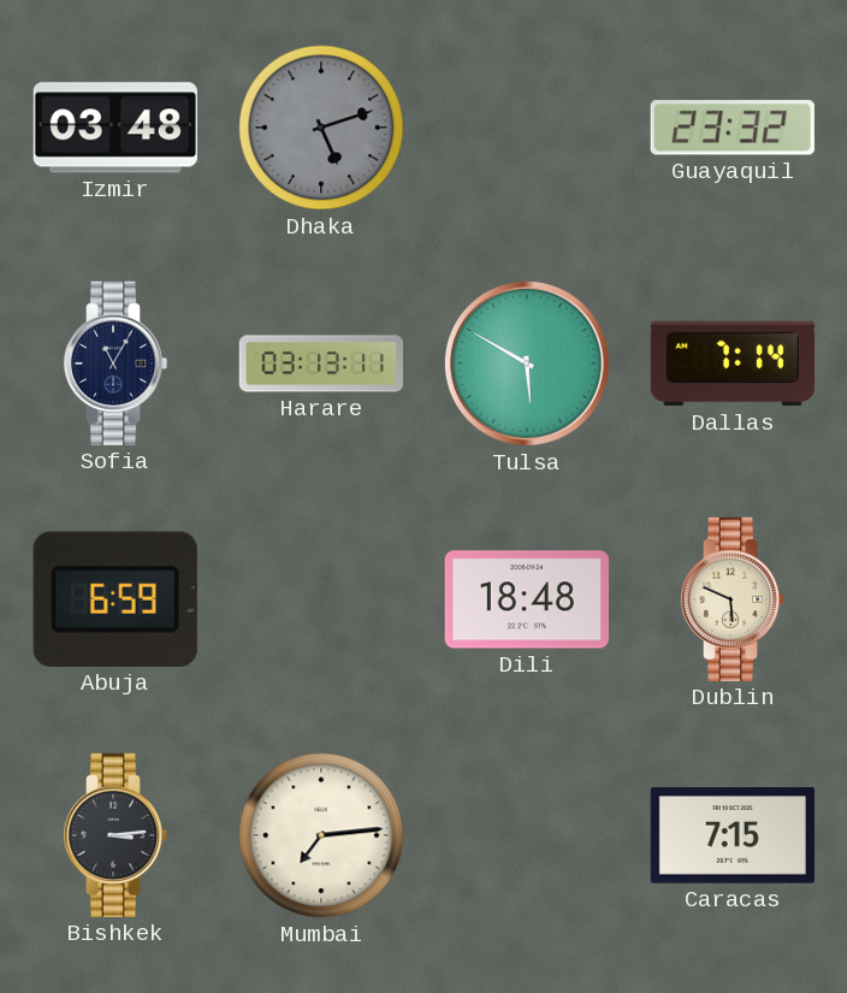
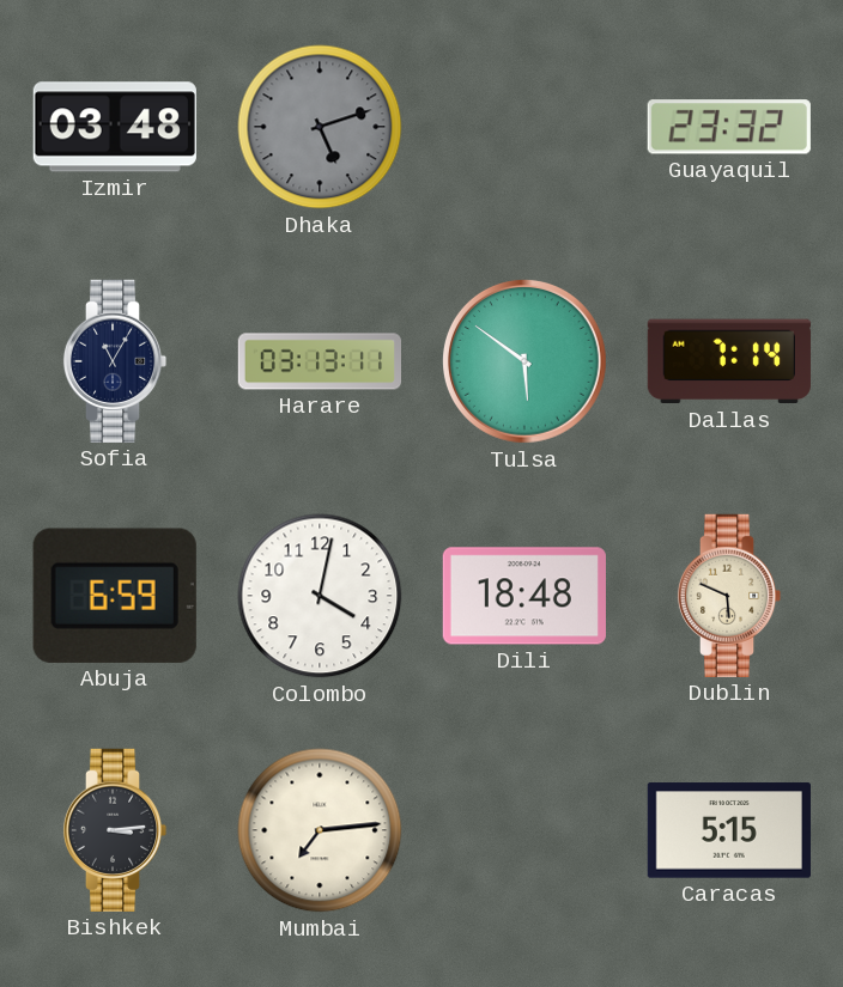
Tulsa: 5:50 -> 5:51 (524, 361)
Colombo: none -> 4:02 (320, 596)
Caracas: 7:15 -> 5:15 (729, 830)
